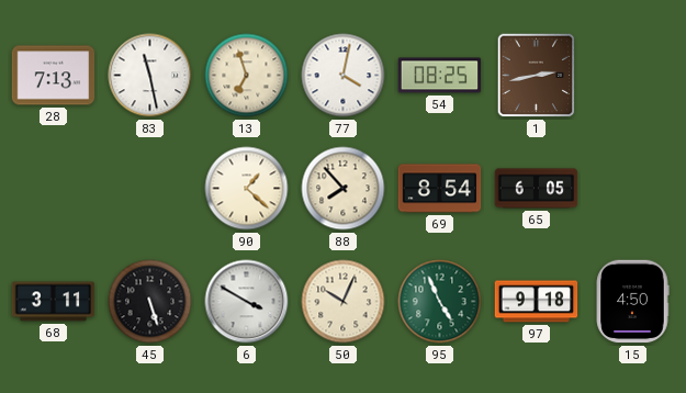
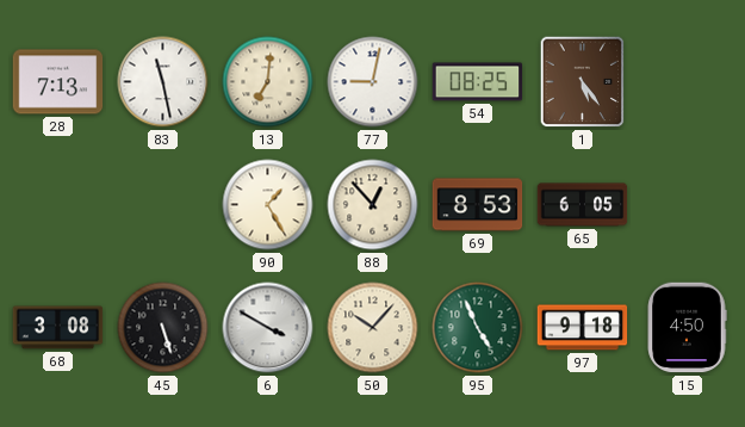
13: 6:57 -> 7:01 (268, 82)
77: 4:02 -> 9:02 (373, 82)
1: 2:43 -> 5:24 (583, 82)
90: 1:22 -> 1:25 (268, 205)
88: 7:53 -> 12:53 (373, 205)
69: 8:54 -> 8:53 (478, 205)
68: 3:11 -> 3:08 (58, 328)
50: 10:04 -> 10:07 (373, 328)
